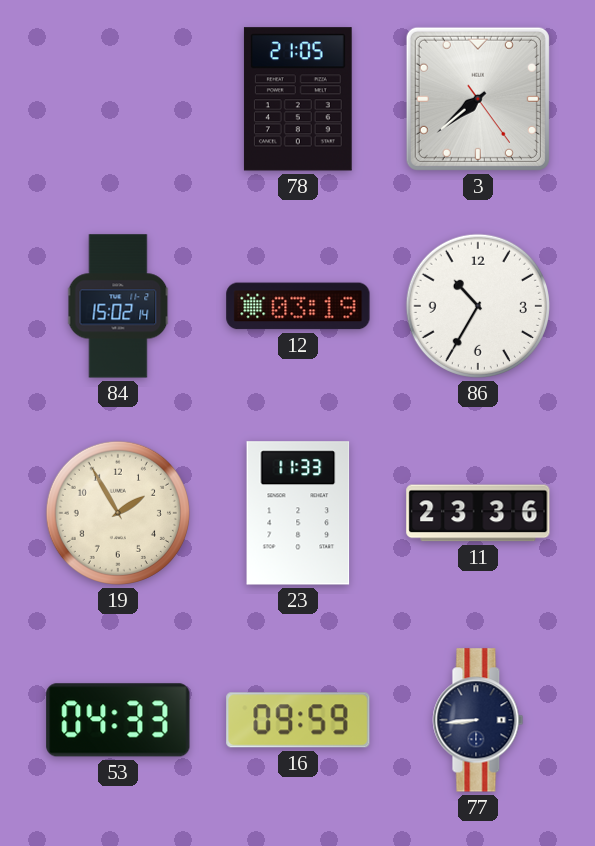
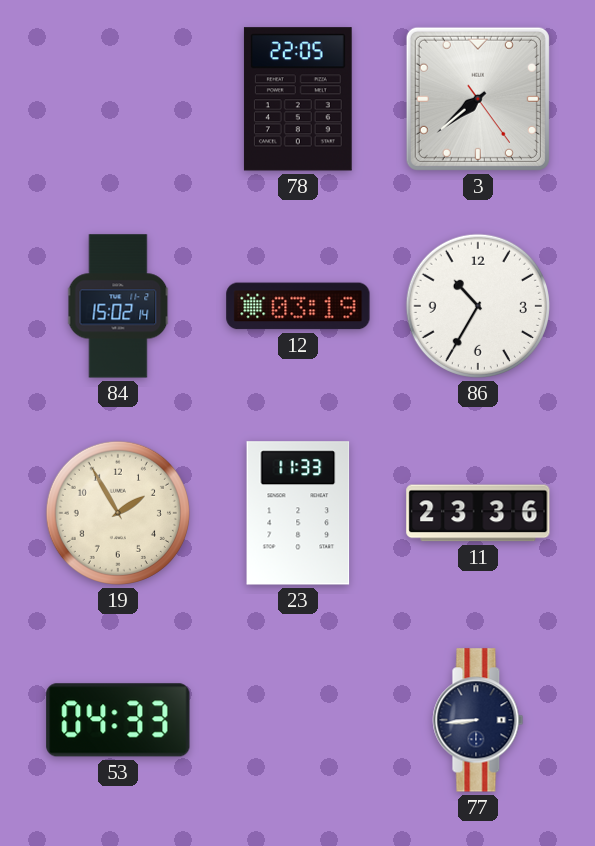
78: 21:05 -> 22:05 (298, 99)
16: 09:59 -> none (298, 720)
